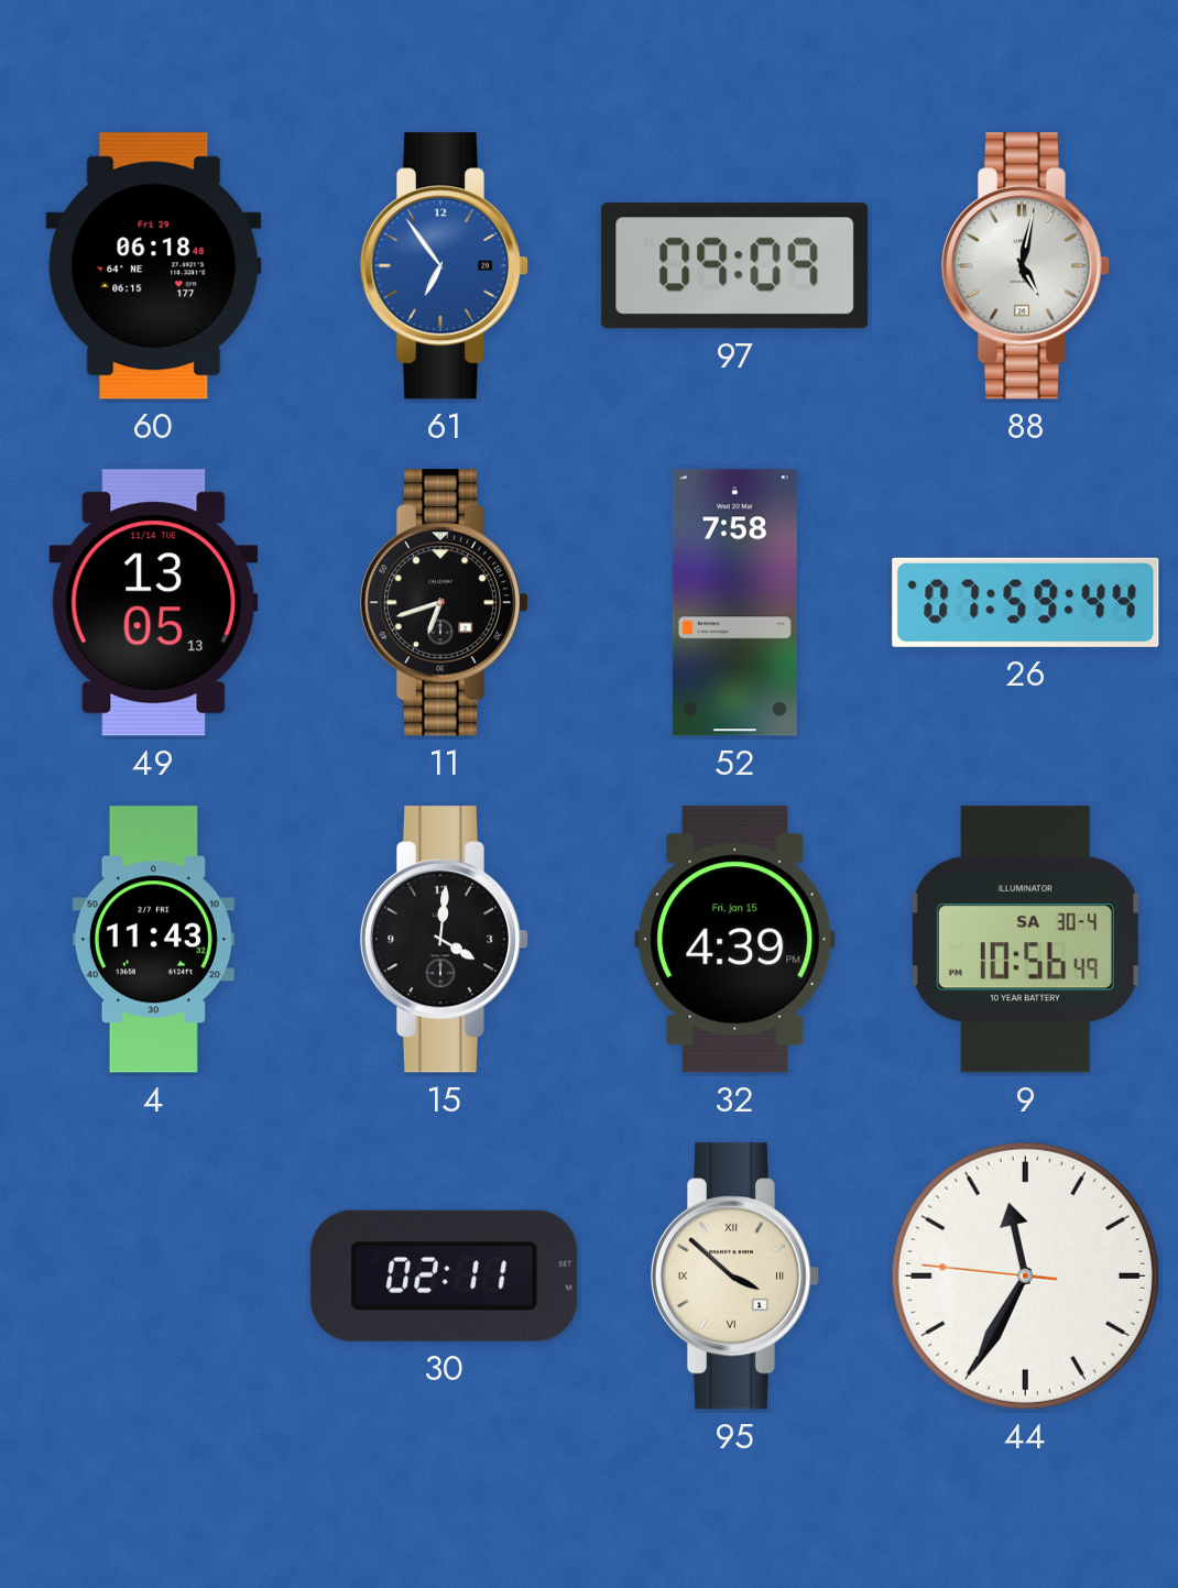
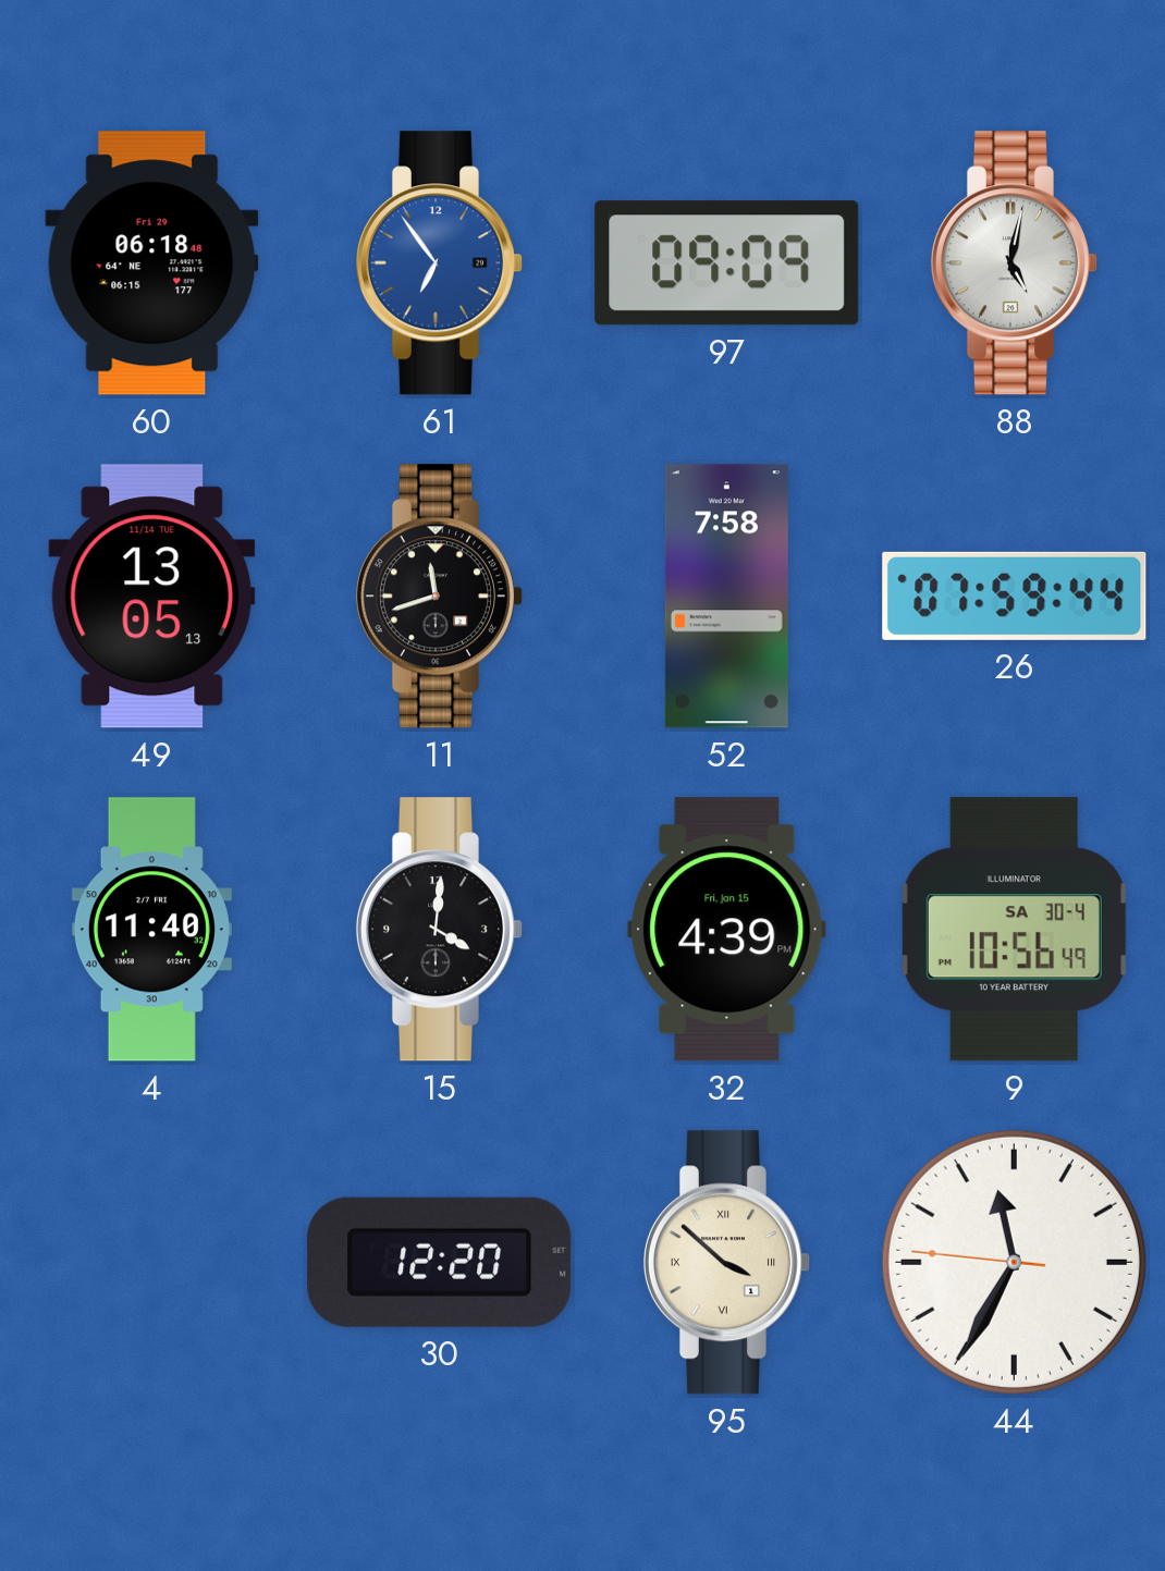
11: 6:42 -> 11:42 (439, 597)
4: 11:43 -> 11:40 (151, 930)
30: 02:11 -> 12:20 (440, 1262)
